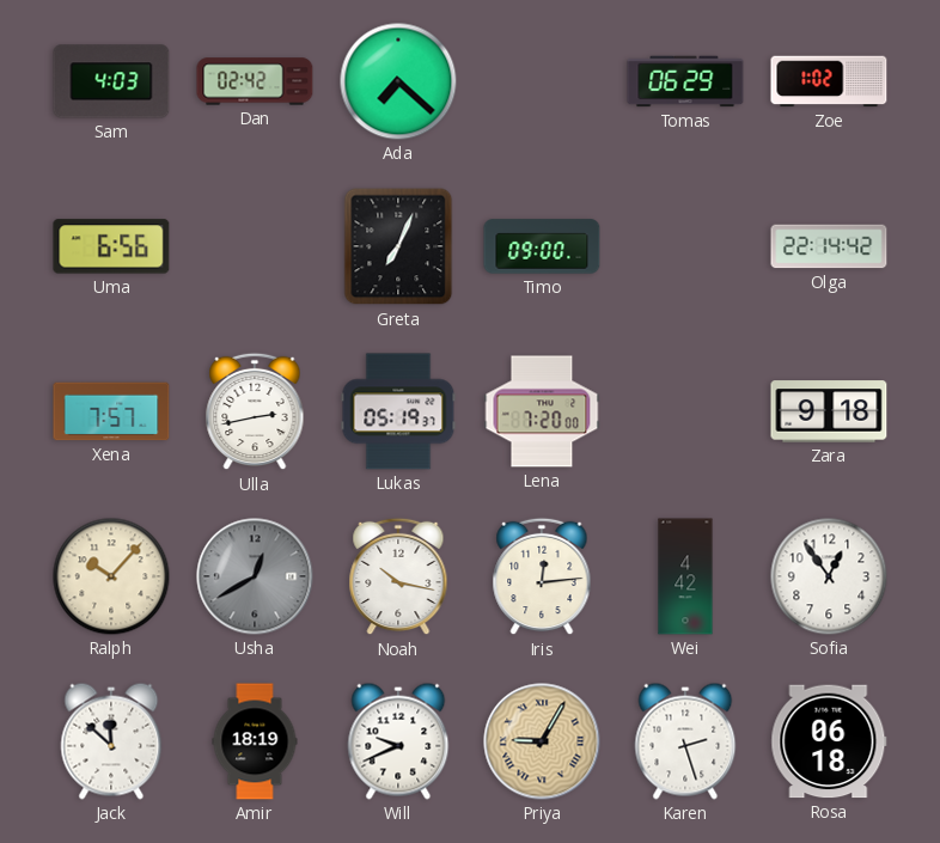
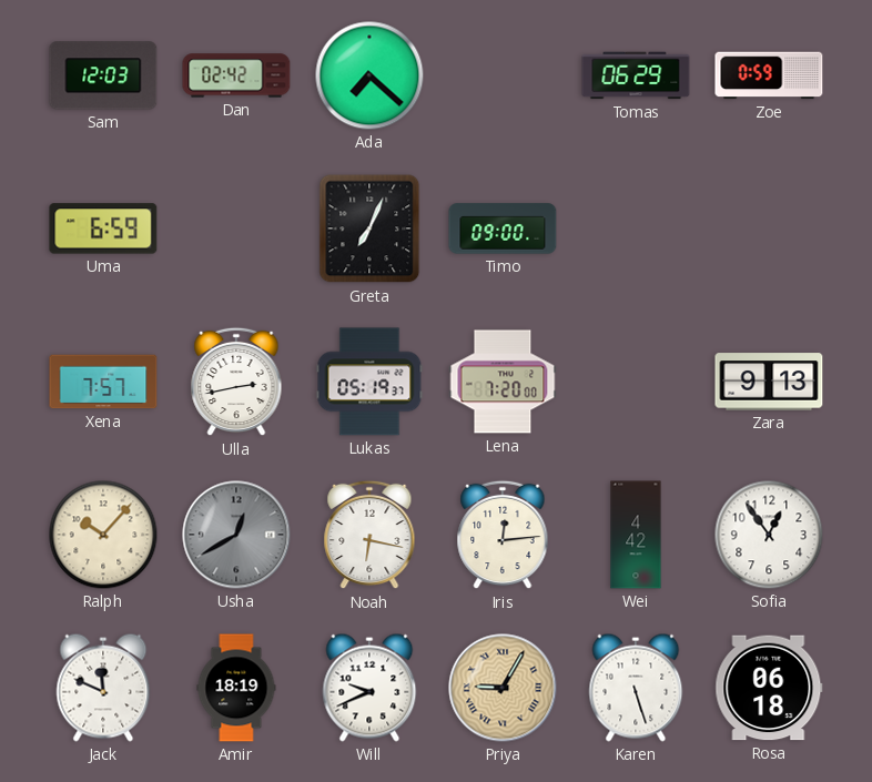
Sam: 4:03 -> 12:03 (103, 75)
Zoe: 1:02 -> 0:59 (769, 75)
Uma: 6:56 -> 6:59 (103, 228)
Olga: 22:14 -> none (829, 246)
Zara: 9:18 -> 9:13 (769, 382)
Noah: 10:17 -> 6:17 (369, 535)
Jack: 11:52 -> 11:49 (103, 688)
Karen: 2:27 -> 5:27 (636, 688)
